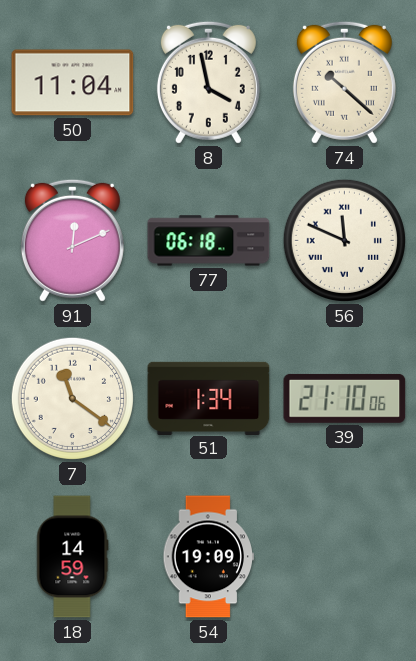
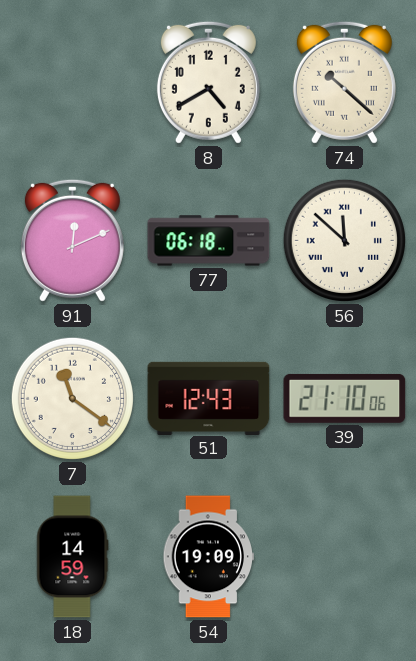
50: 11:04 -> none (73, 83)
8: 3:58 -> 4:40 (208, 82)
56: 11:49 -> 11:52 (344, 240)
51: 1:34 -> 12:43 (209, 398)
